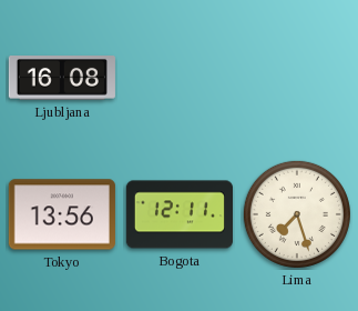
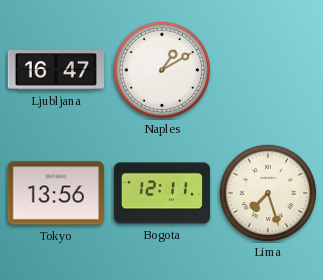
Ljubljana: 16:08 -> 16:47 (56, 70)
Naples: none -> 1:10 (162, 70)
